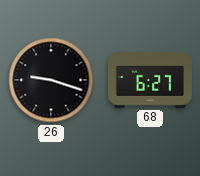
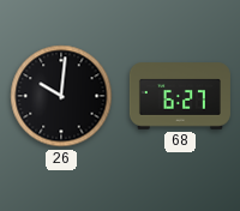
26: 9:18 -> 10:01 (61, 96)
